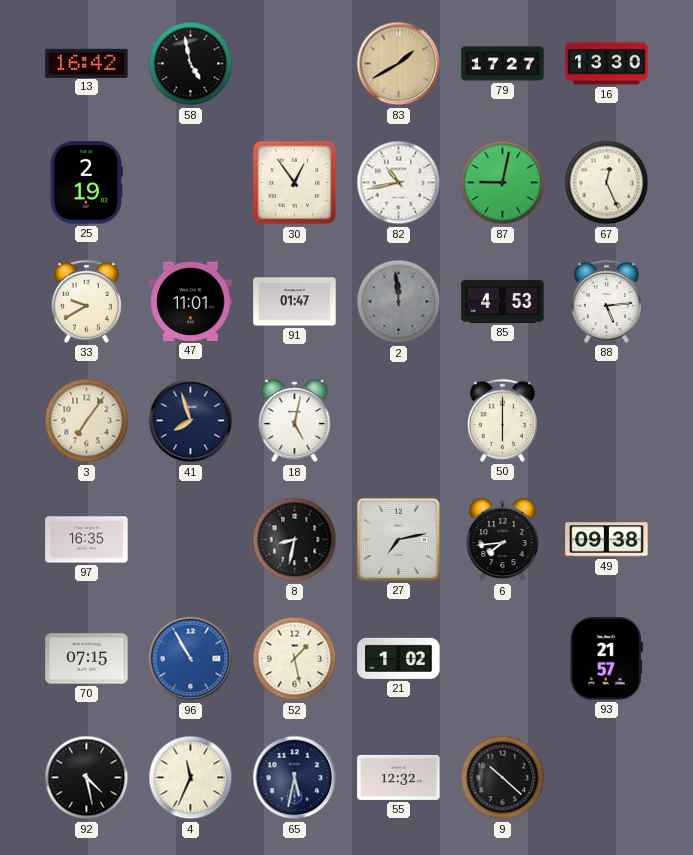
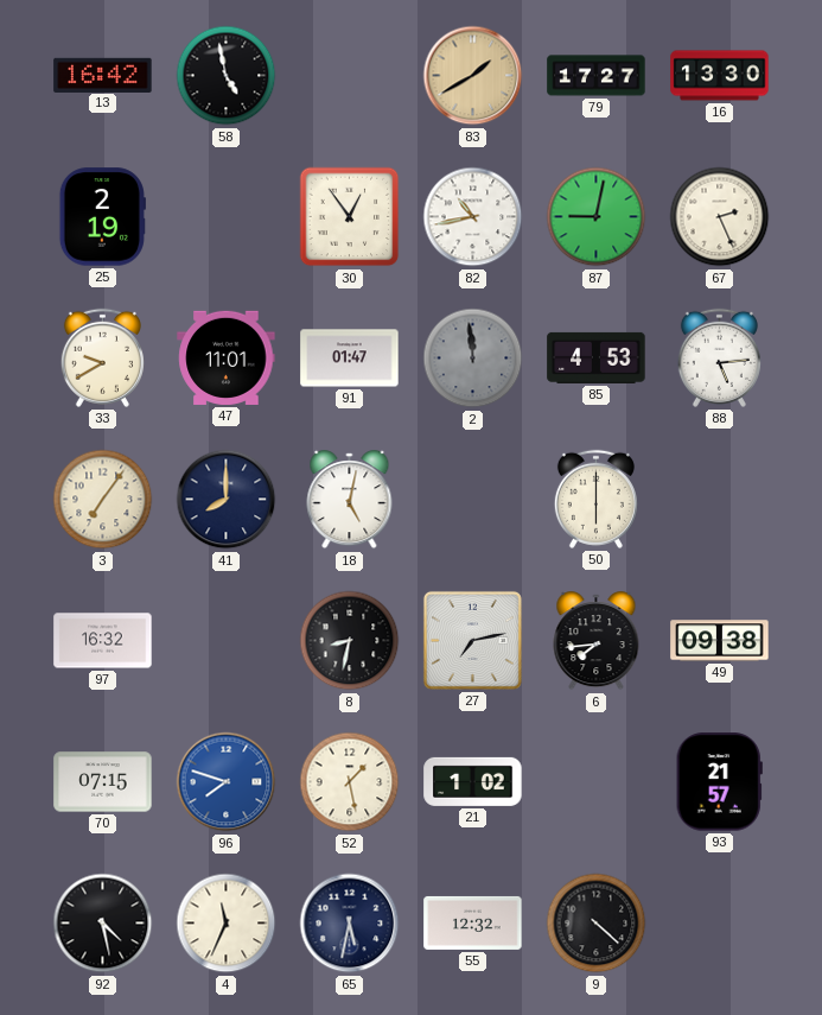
67: 12:26 -> 2:26 (720, 217)
41: 7:57 -> 8:00 (227, 500)
97: 16:35 -> 16:32 (103, 641)
96: 10:55 -> 7:48 (227, 782)
9: 10:22 -> 4:22 (597, 924)
